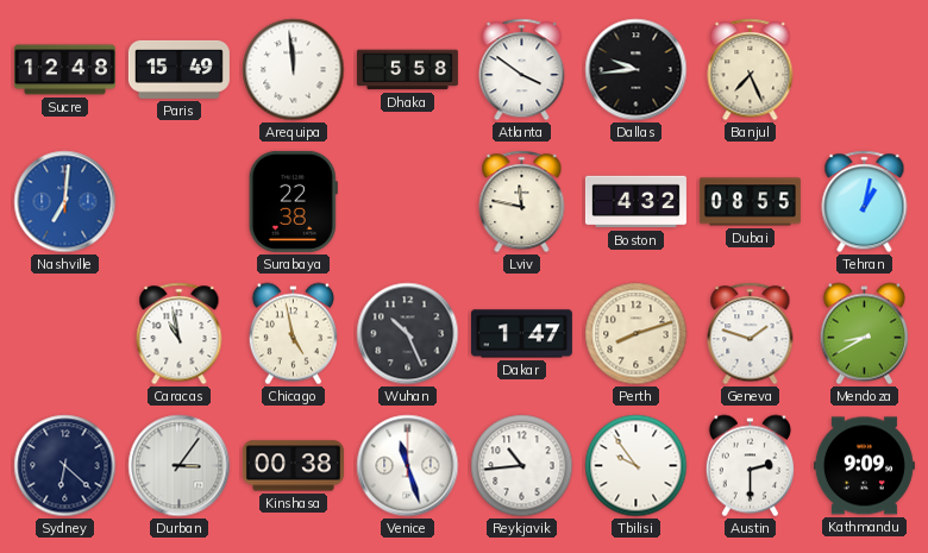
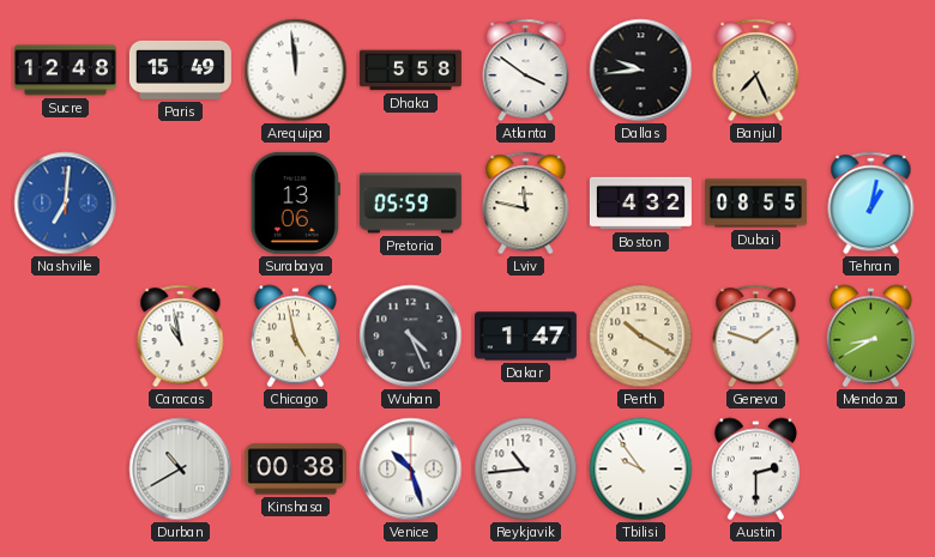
Surabaya: 22:38 -> 13:06 (295, 202)
Pretoria: none -> 05:59 (410, 204)
Wuhan: 10:26 -> 4:26 (411, 337)
Perth: 8:12 -> 10:20 (641, 337)
Sydney: 6:22 -> none (65, 466)
Durban: 3:06 -> 10:40 (181, 470)
Venice: 11:27 -> 10:27 (411, 470)
Kathmandu: 9:09 -> none (864, 466)
